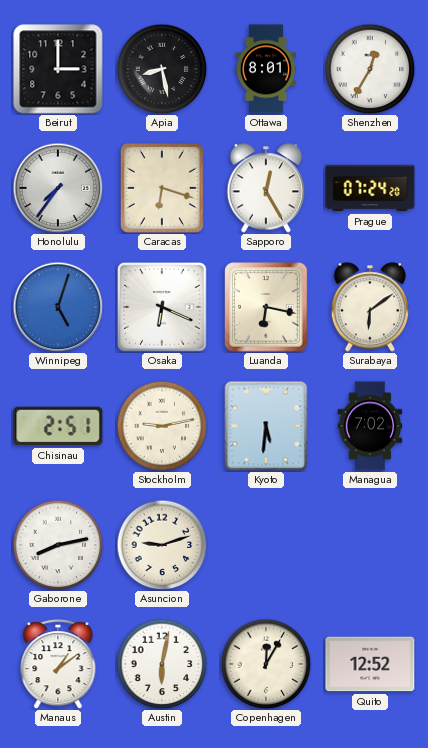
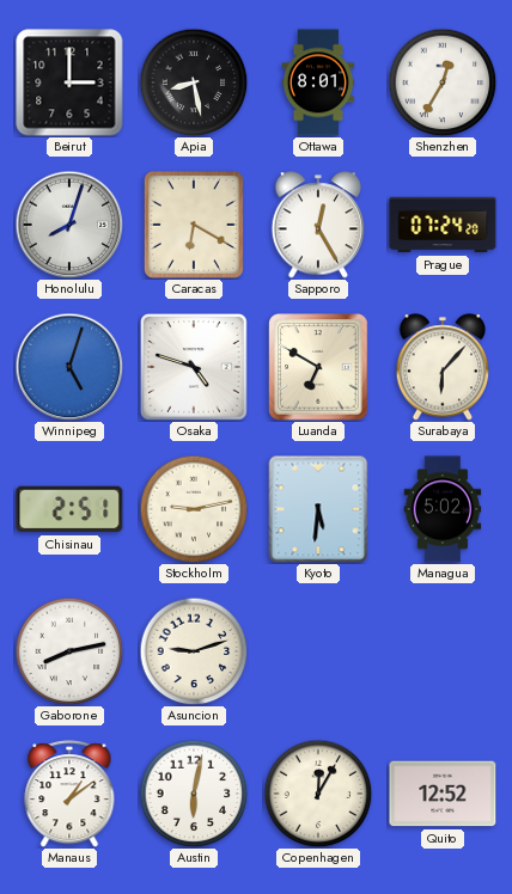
Honolulu: 7:36 -> 8:03 (69, 225)
Caracas: 6:18 -> 6:20 (194, 225)
Osaka: 6:19 -> 4:48 (195, 368)
Luanda: 6:17 -> 6:50 (318, 367)
Surabaya: 6:09 -> 6:07 (443, 367)
Managua: 7:02 -> 5:02 (443, 509)
